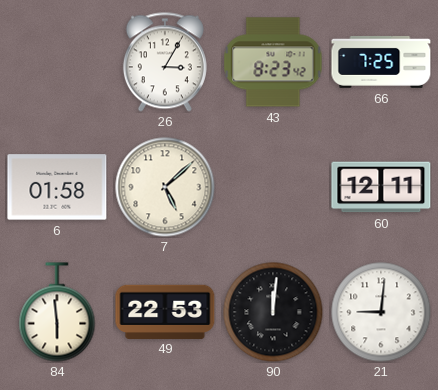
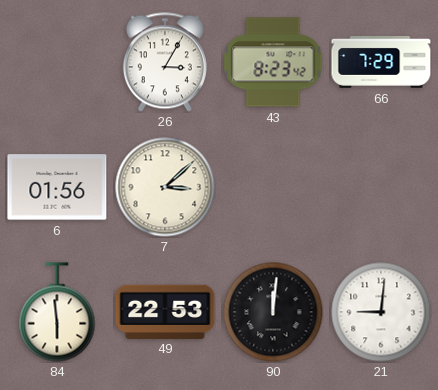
66: 7:25 -> 7:29 (381, 62)
6: 01:58 -> 01:56 (57, 187)
7: 5:08 -> 3:08 (165, 187)
60: 12:11 -> none (381, 187)
